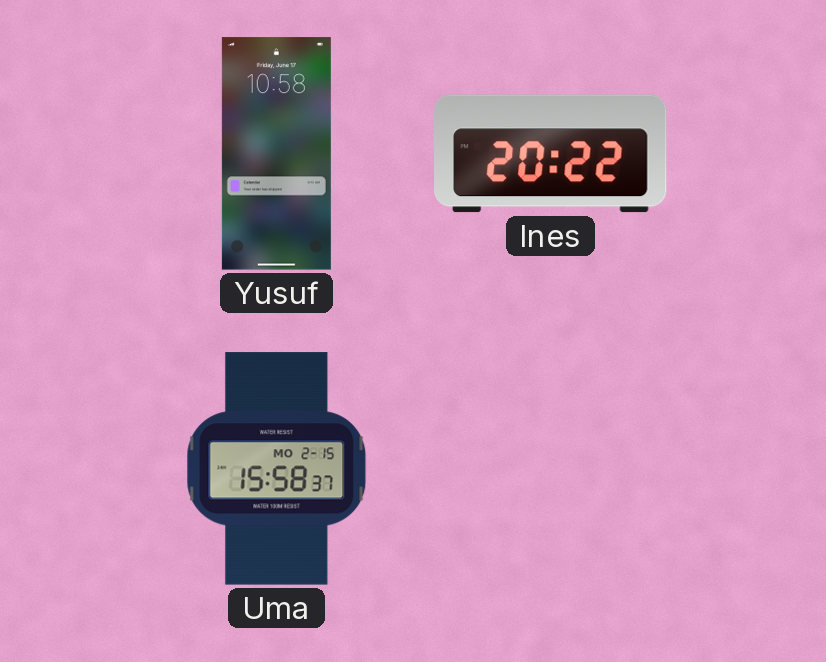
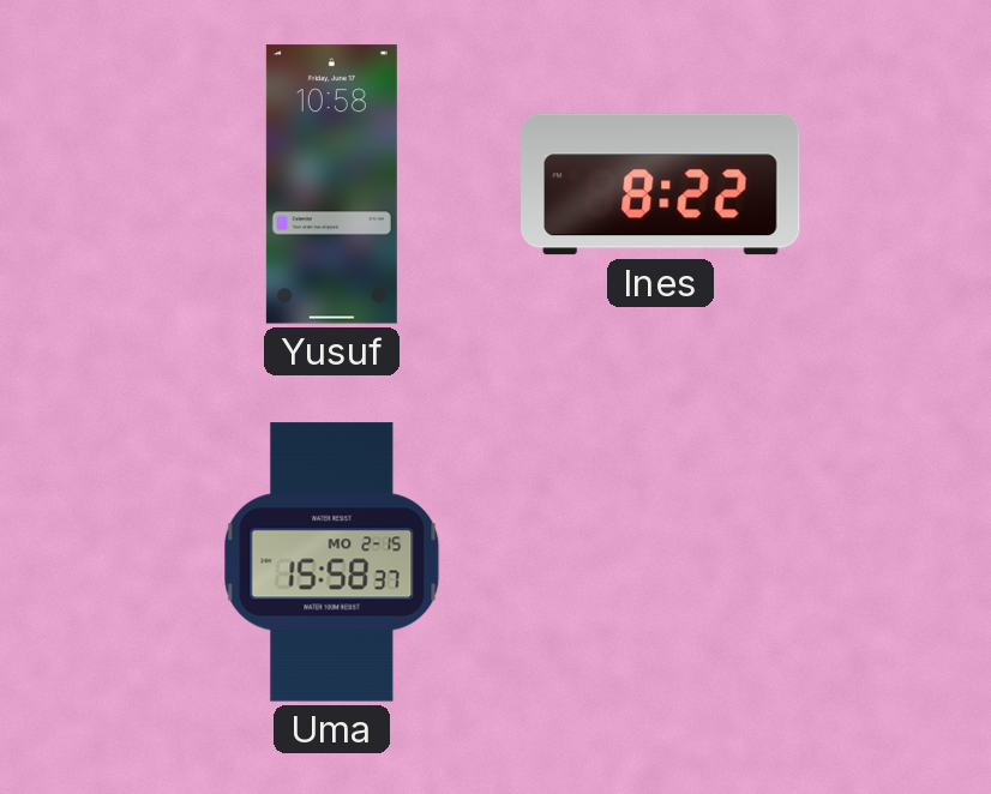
Ines: 20:22 -> 8:22 (661, 185)
